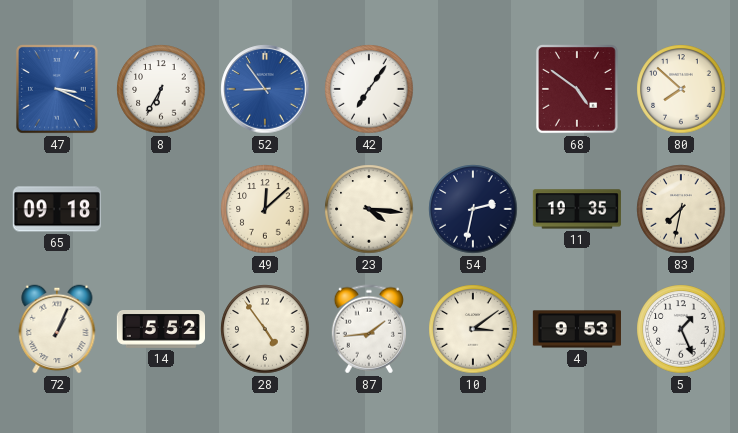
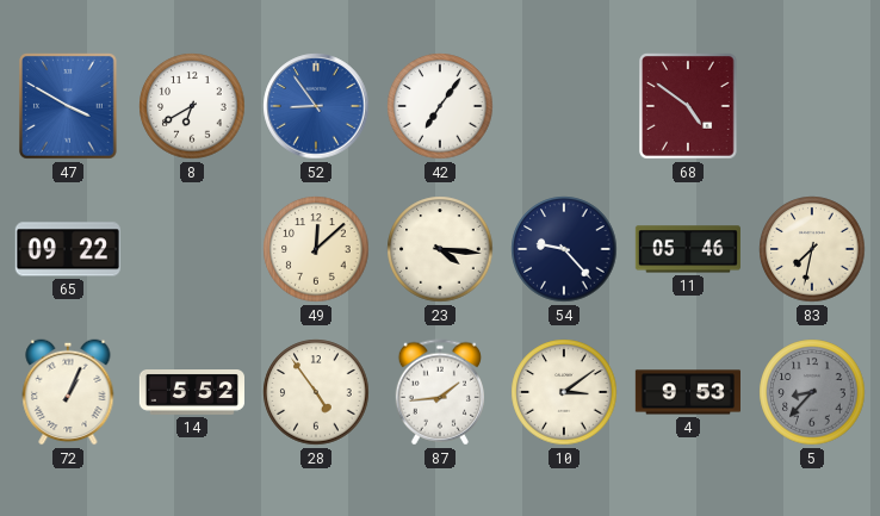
47: 3:19 -> 3:50 (69, 107)
8: 6:35 -> 6:40 (192, 106)
80: 7:52 -> none (681, 89)
65: 09:18 -> 09:22 (68, 249)
54: 2:32 -> 9:23 (564, 249)
11: 19:35 -> 05:46 (688, 249)
5: 1:26 -> 8:37 (812, 392)
5 dial: white -> grey (812, 392)
